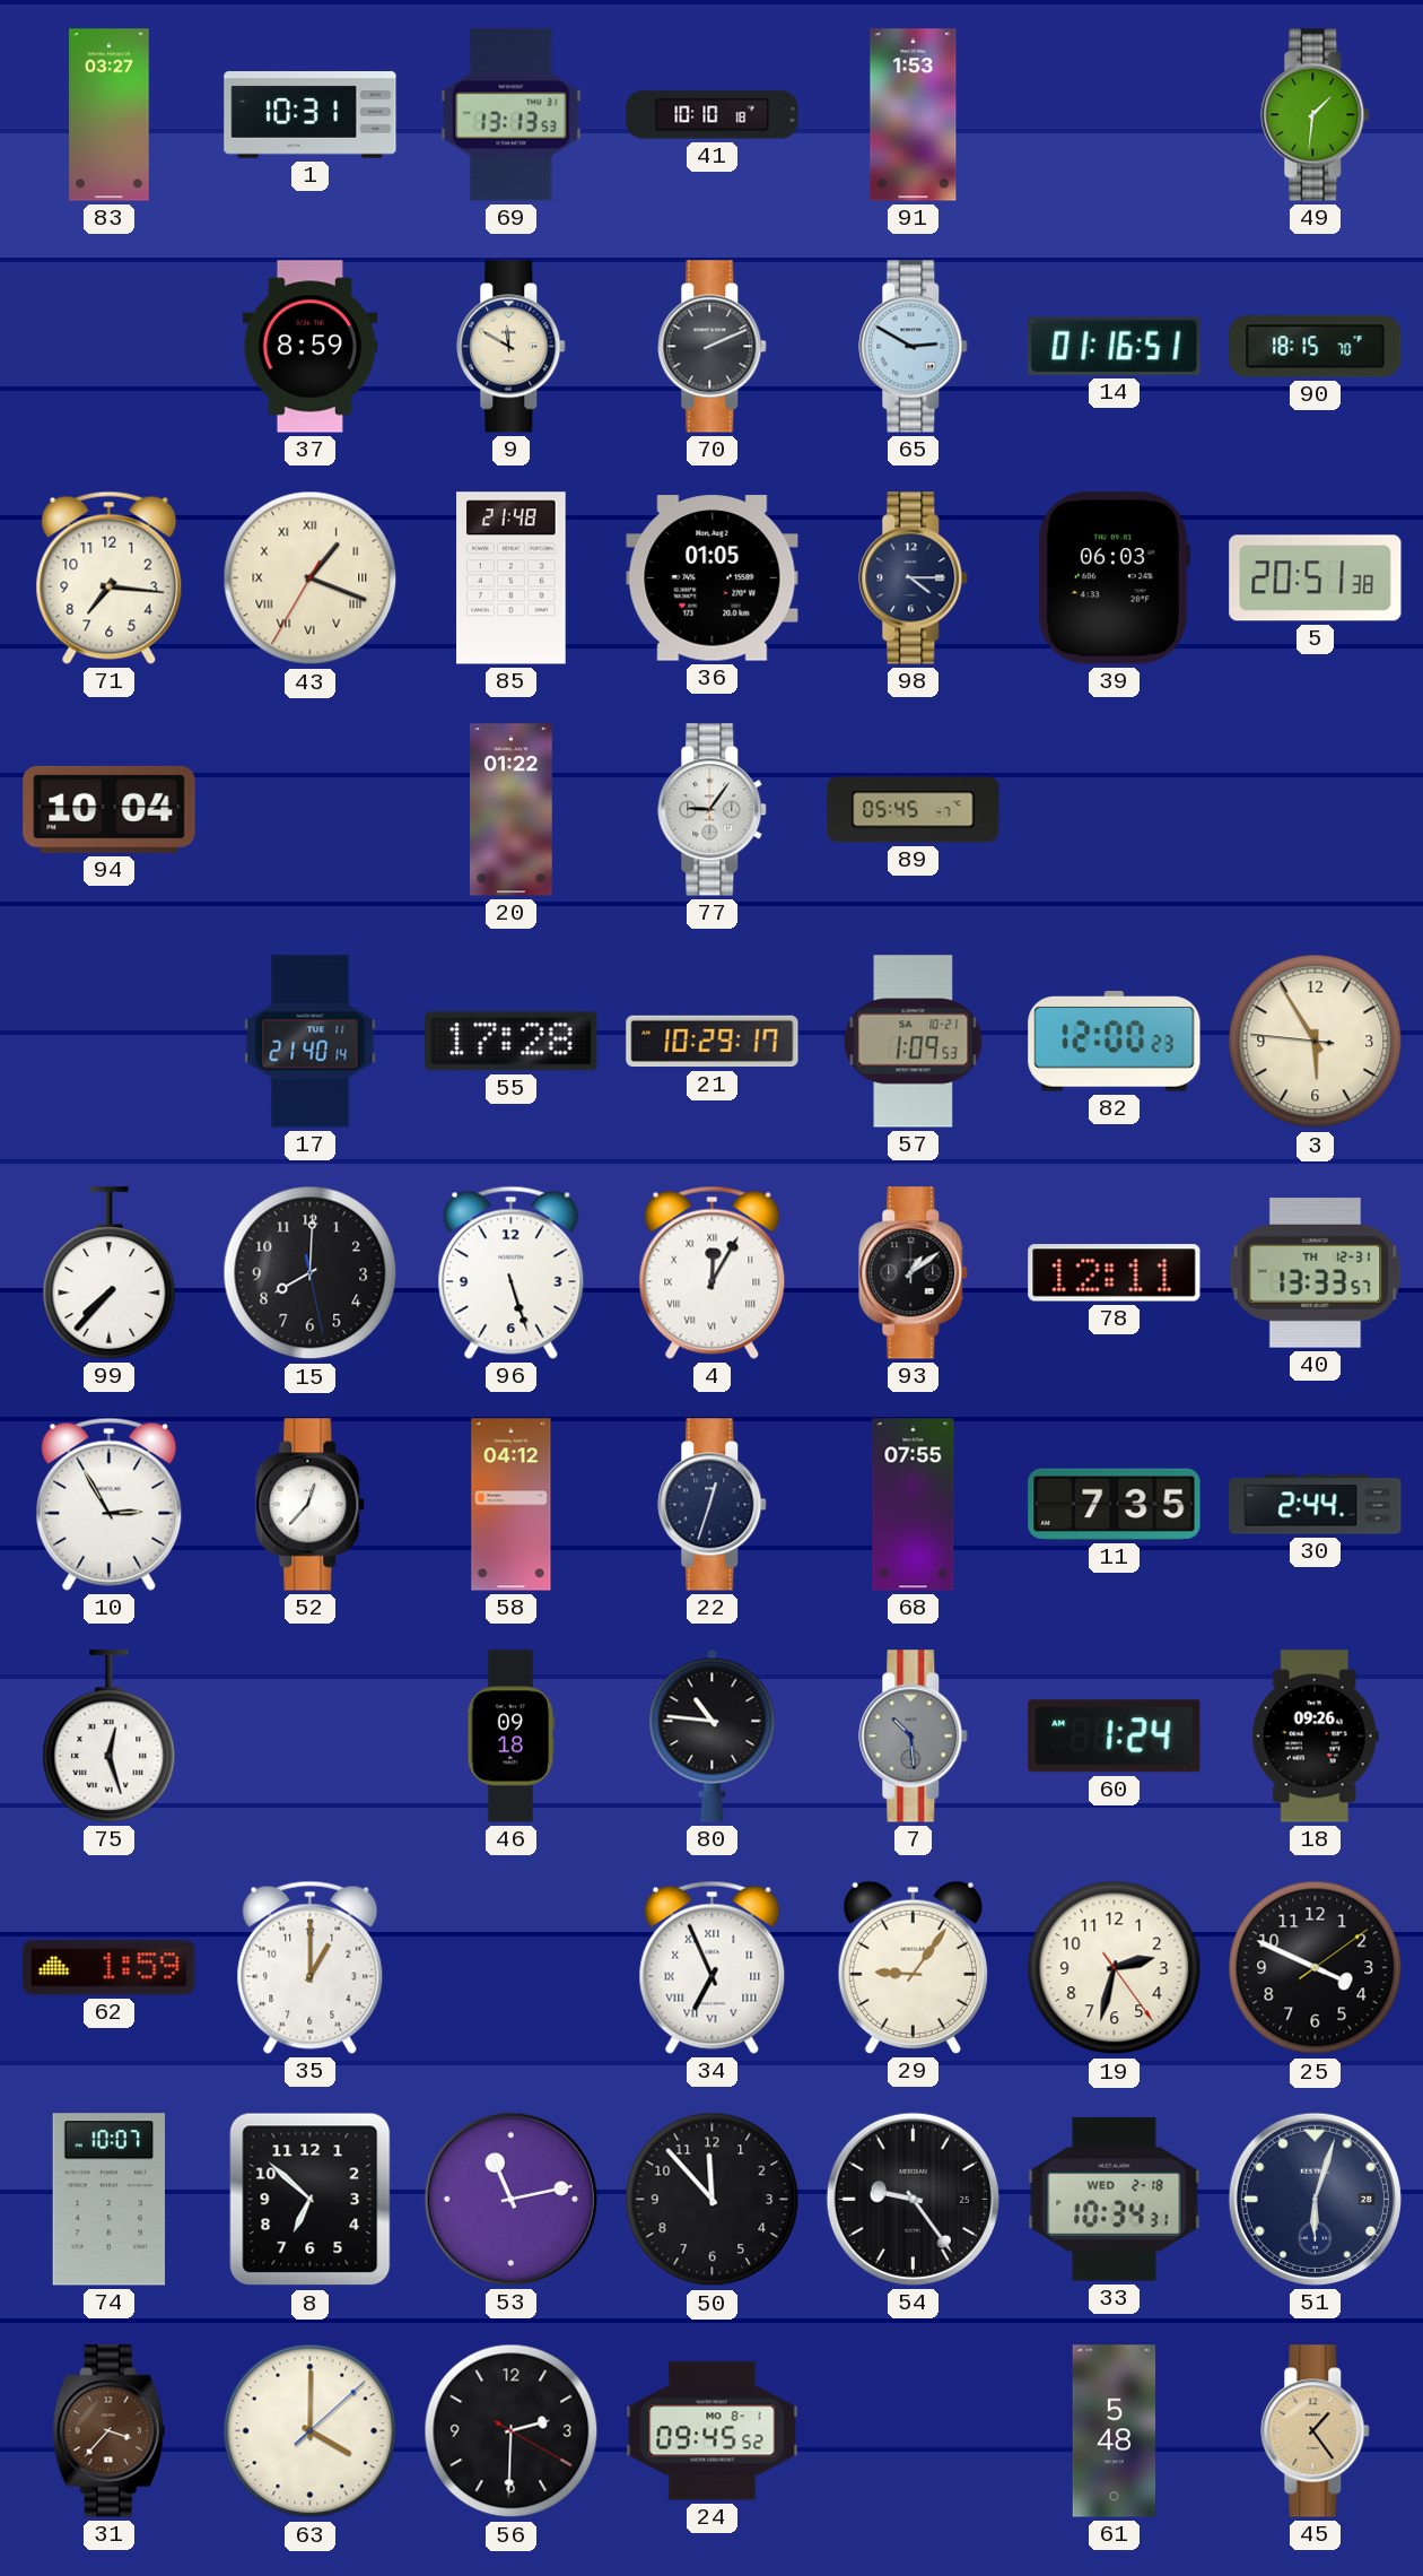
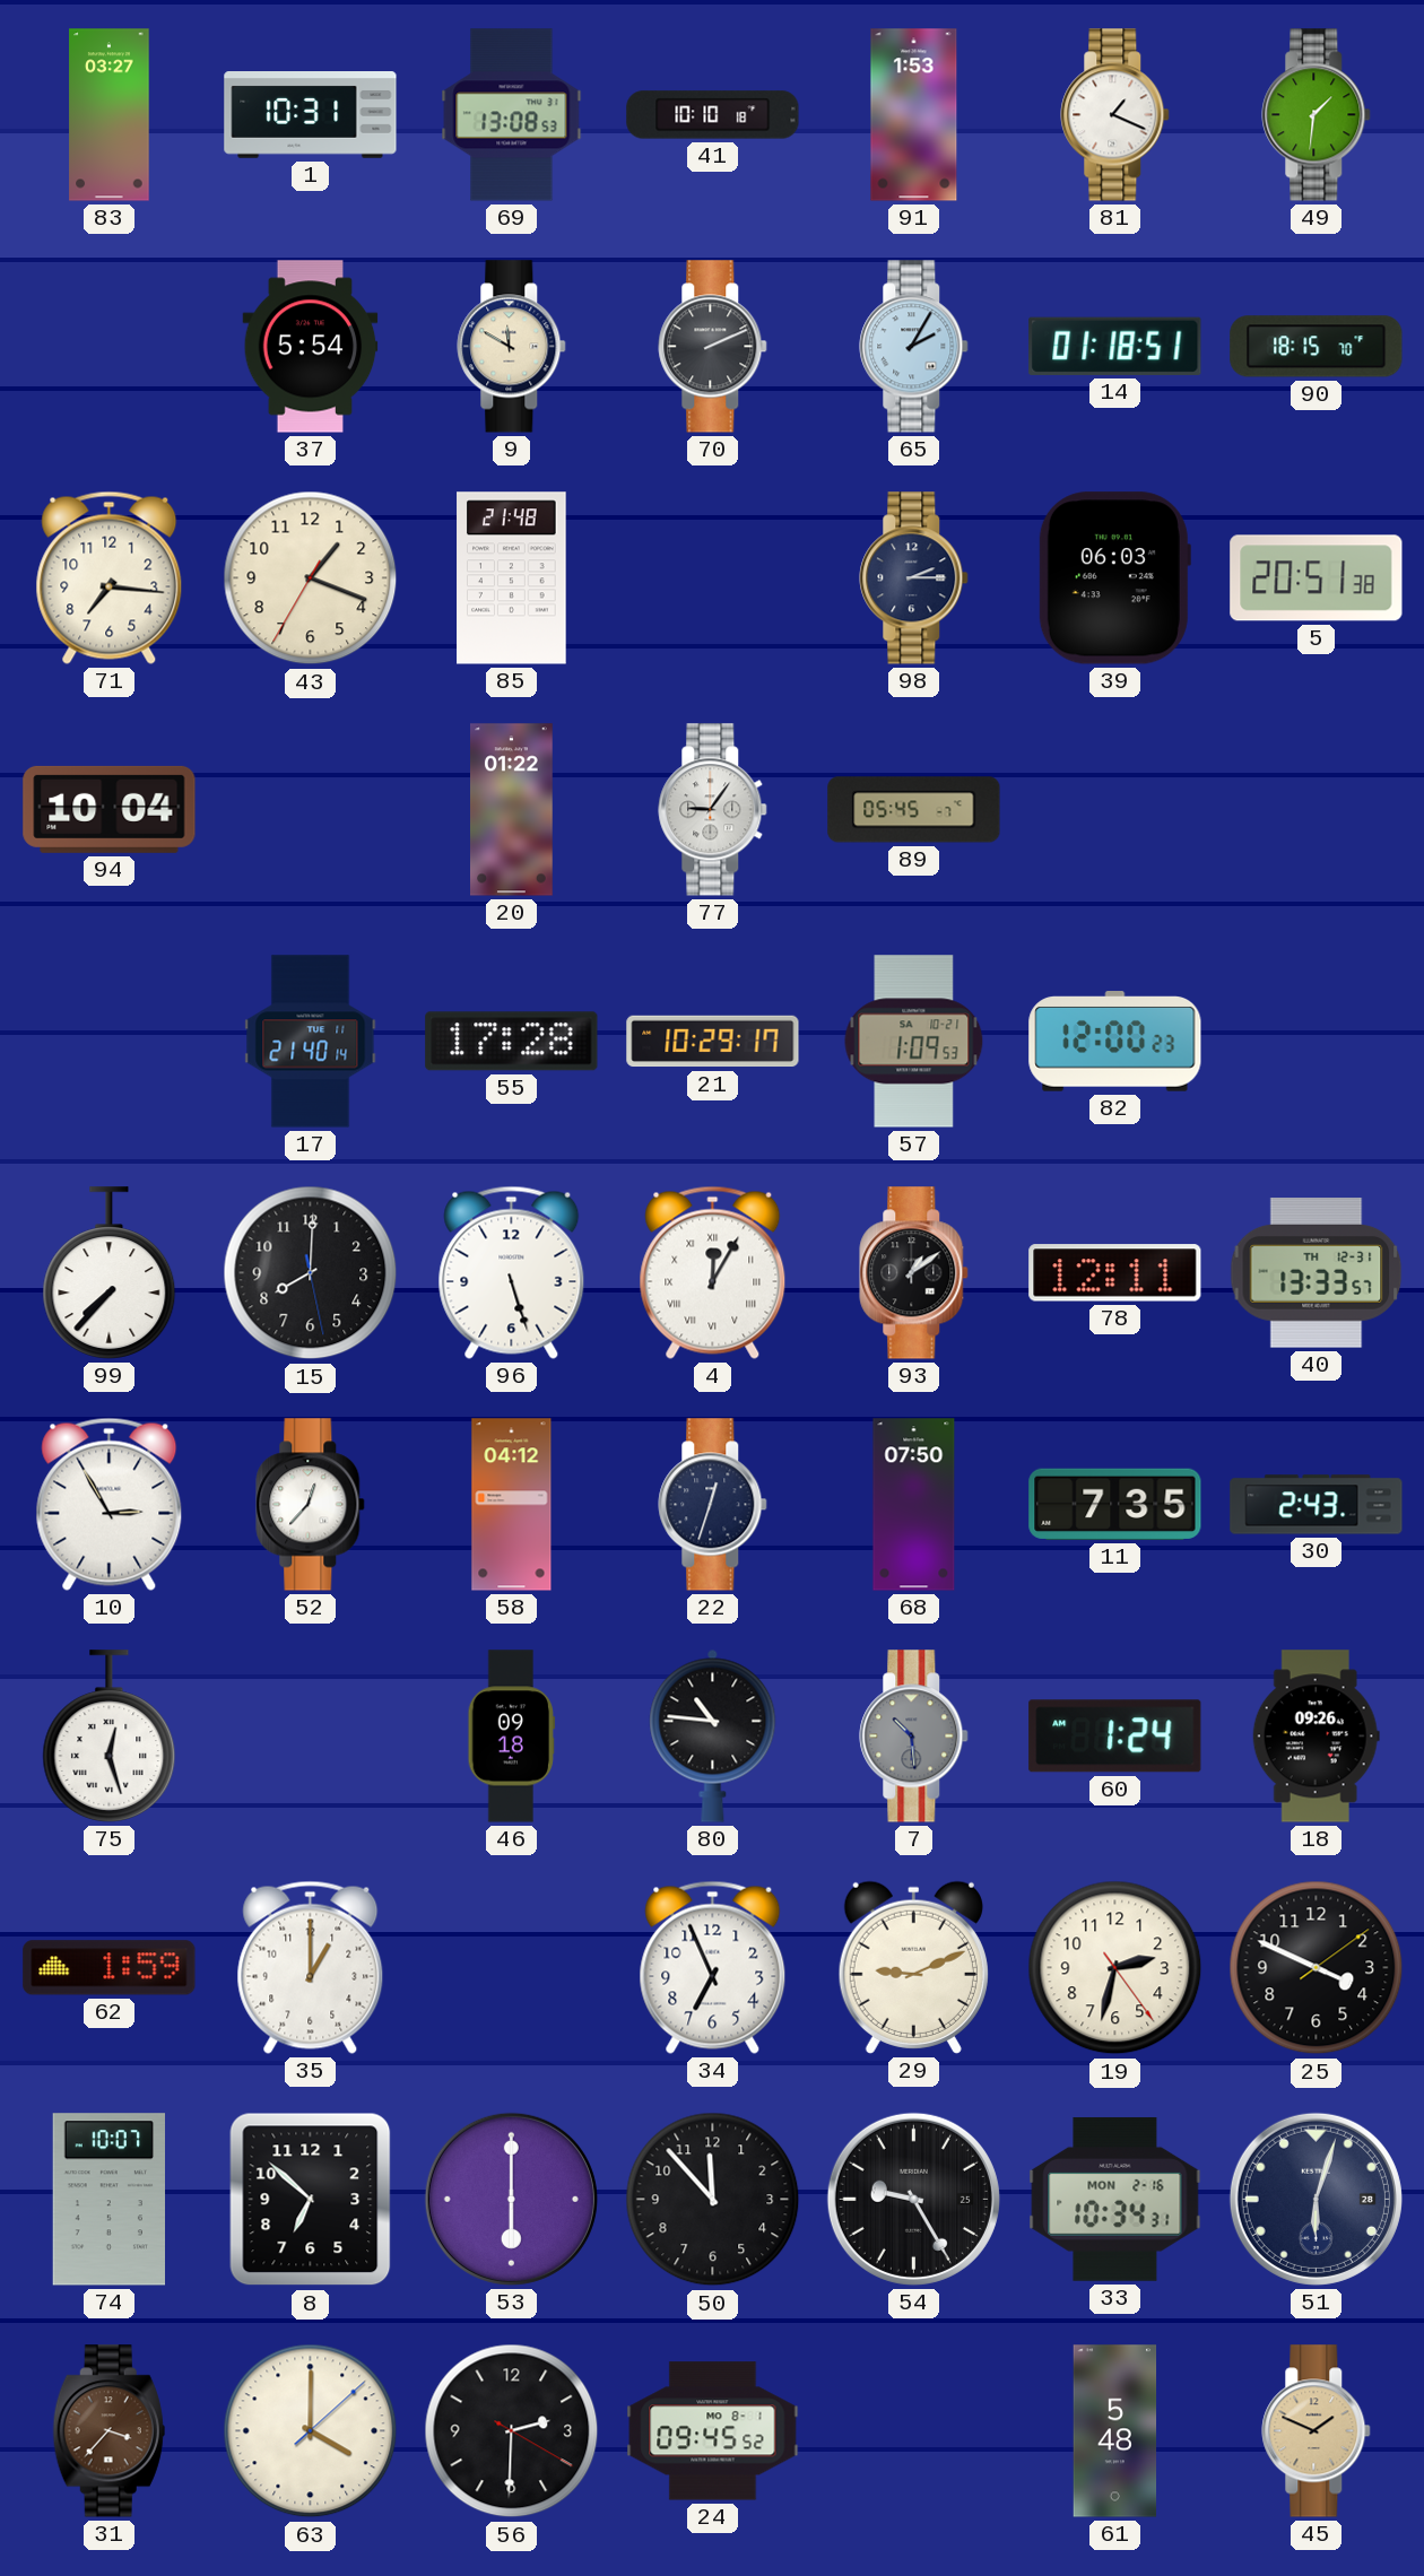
69: 13:13 -> 13:08 (512, 115)
81: none -> 1:19 (1115, 115)
37: 8:59 -> 5:54 (311, 347)
65: 2:50 -> 2:05 (914, 347)
14: 01:16 -> 01:18 (1115, 346)
43 numerals: Roman -> Arabic (311, 578)
36: 01:05 -> none (713, 578)
98: 4:15 -> 2:15 (914, 578)
3: 5:54 -> none (1316, 1042)
68: 07:55 -> 07:50 (914, 1505)
30: 2:44 -> 2:43 (1317, 1505)
34 numerals: Roman -> Arabic (713, 1967)
29: 9:06 -> 9:11 (913, 1967)
53: 11:13 -> 6:00 (511, 2199)
54: 9:24 -> 9:25 (913, 2199)
33 date: WED 2-18 -> MON 2-16 (1115, 2199)
45: 1:24 -> 1:49 (1317, 2431)
